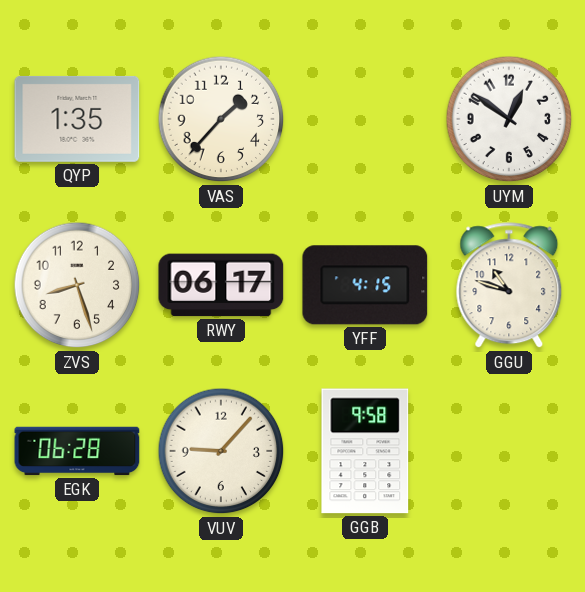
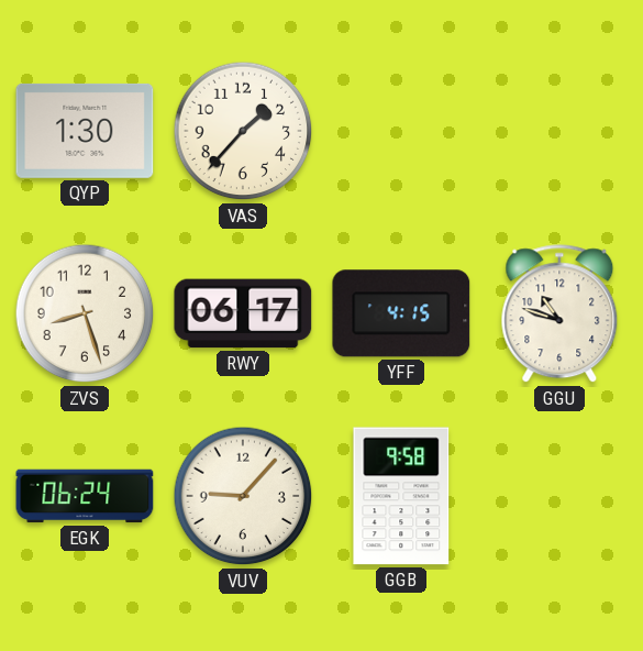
QYP: 1:35 -> 1:30 (85, 131)
UYM: 12:51 -> none (509, 119)
EGK: 06:28 -> 06:24 (85, 496)
